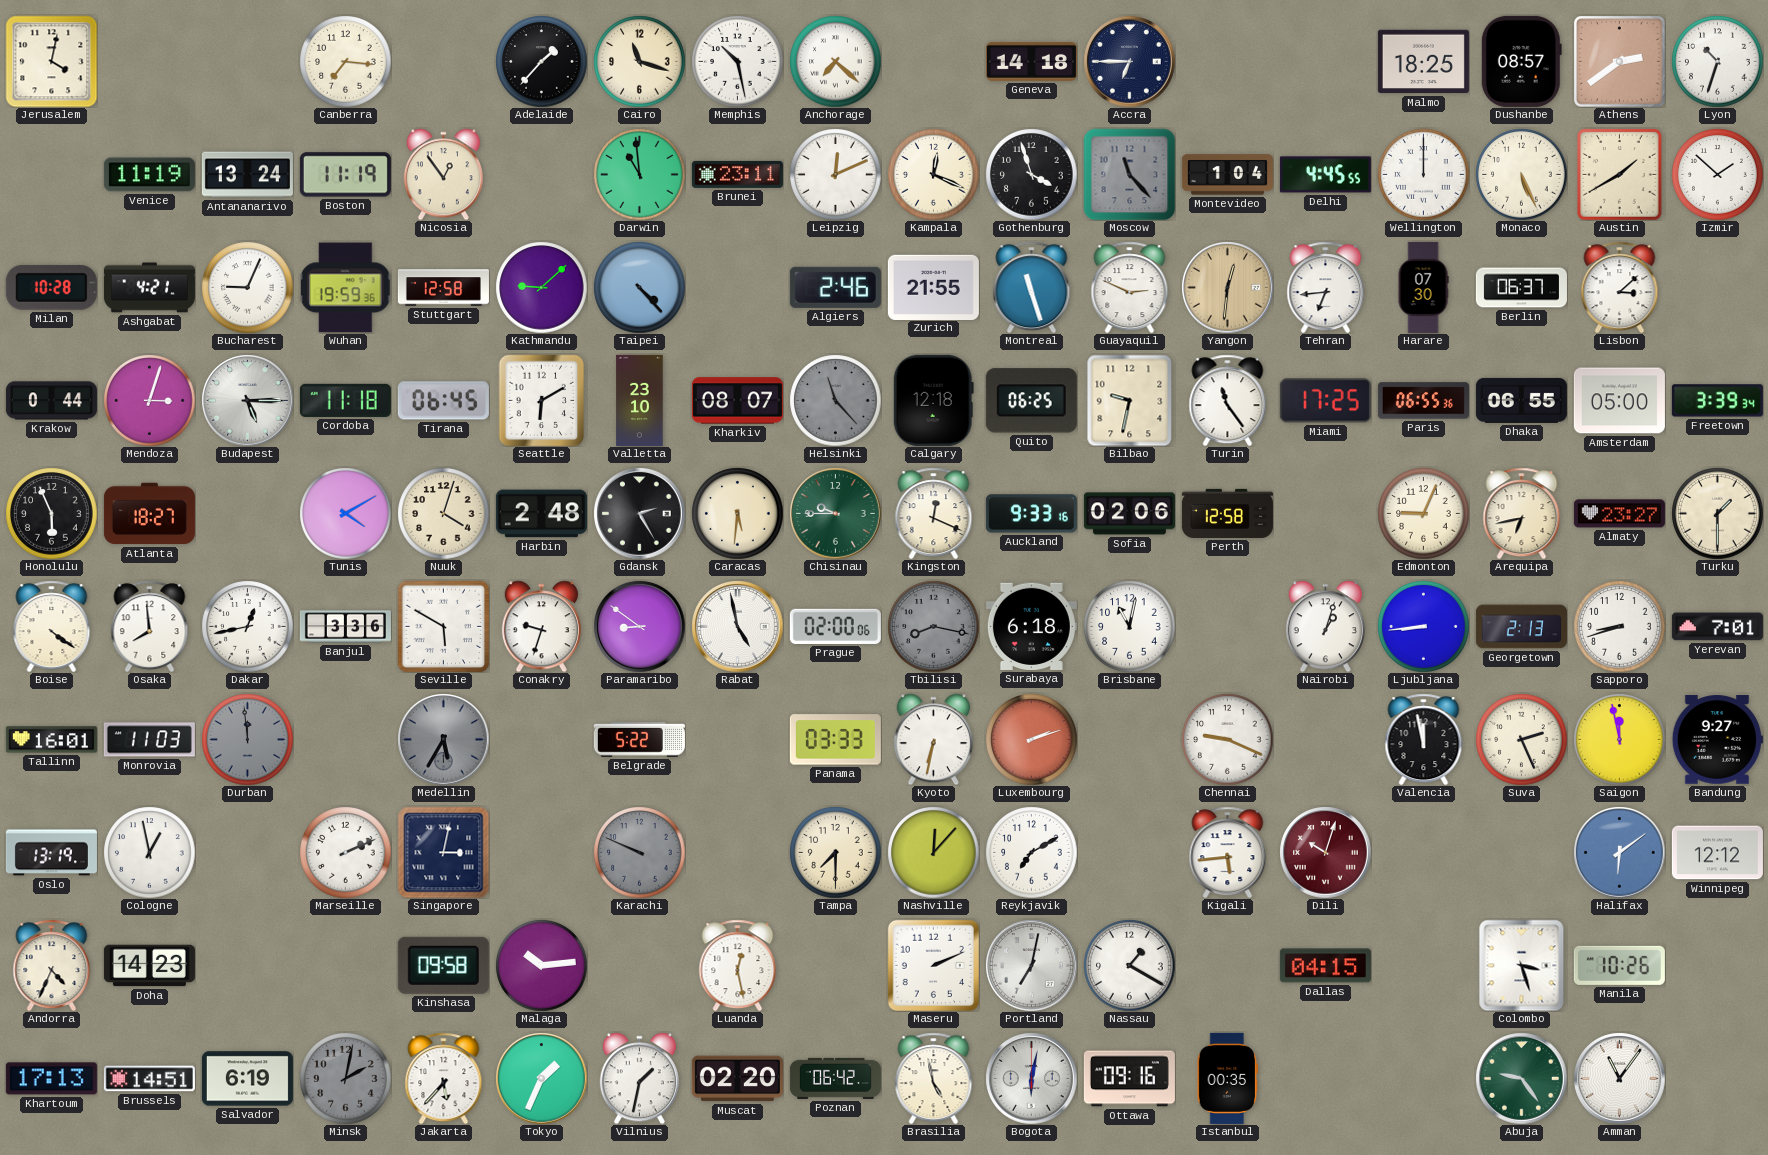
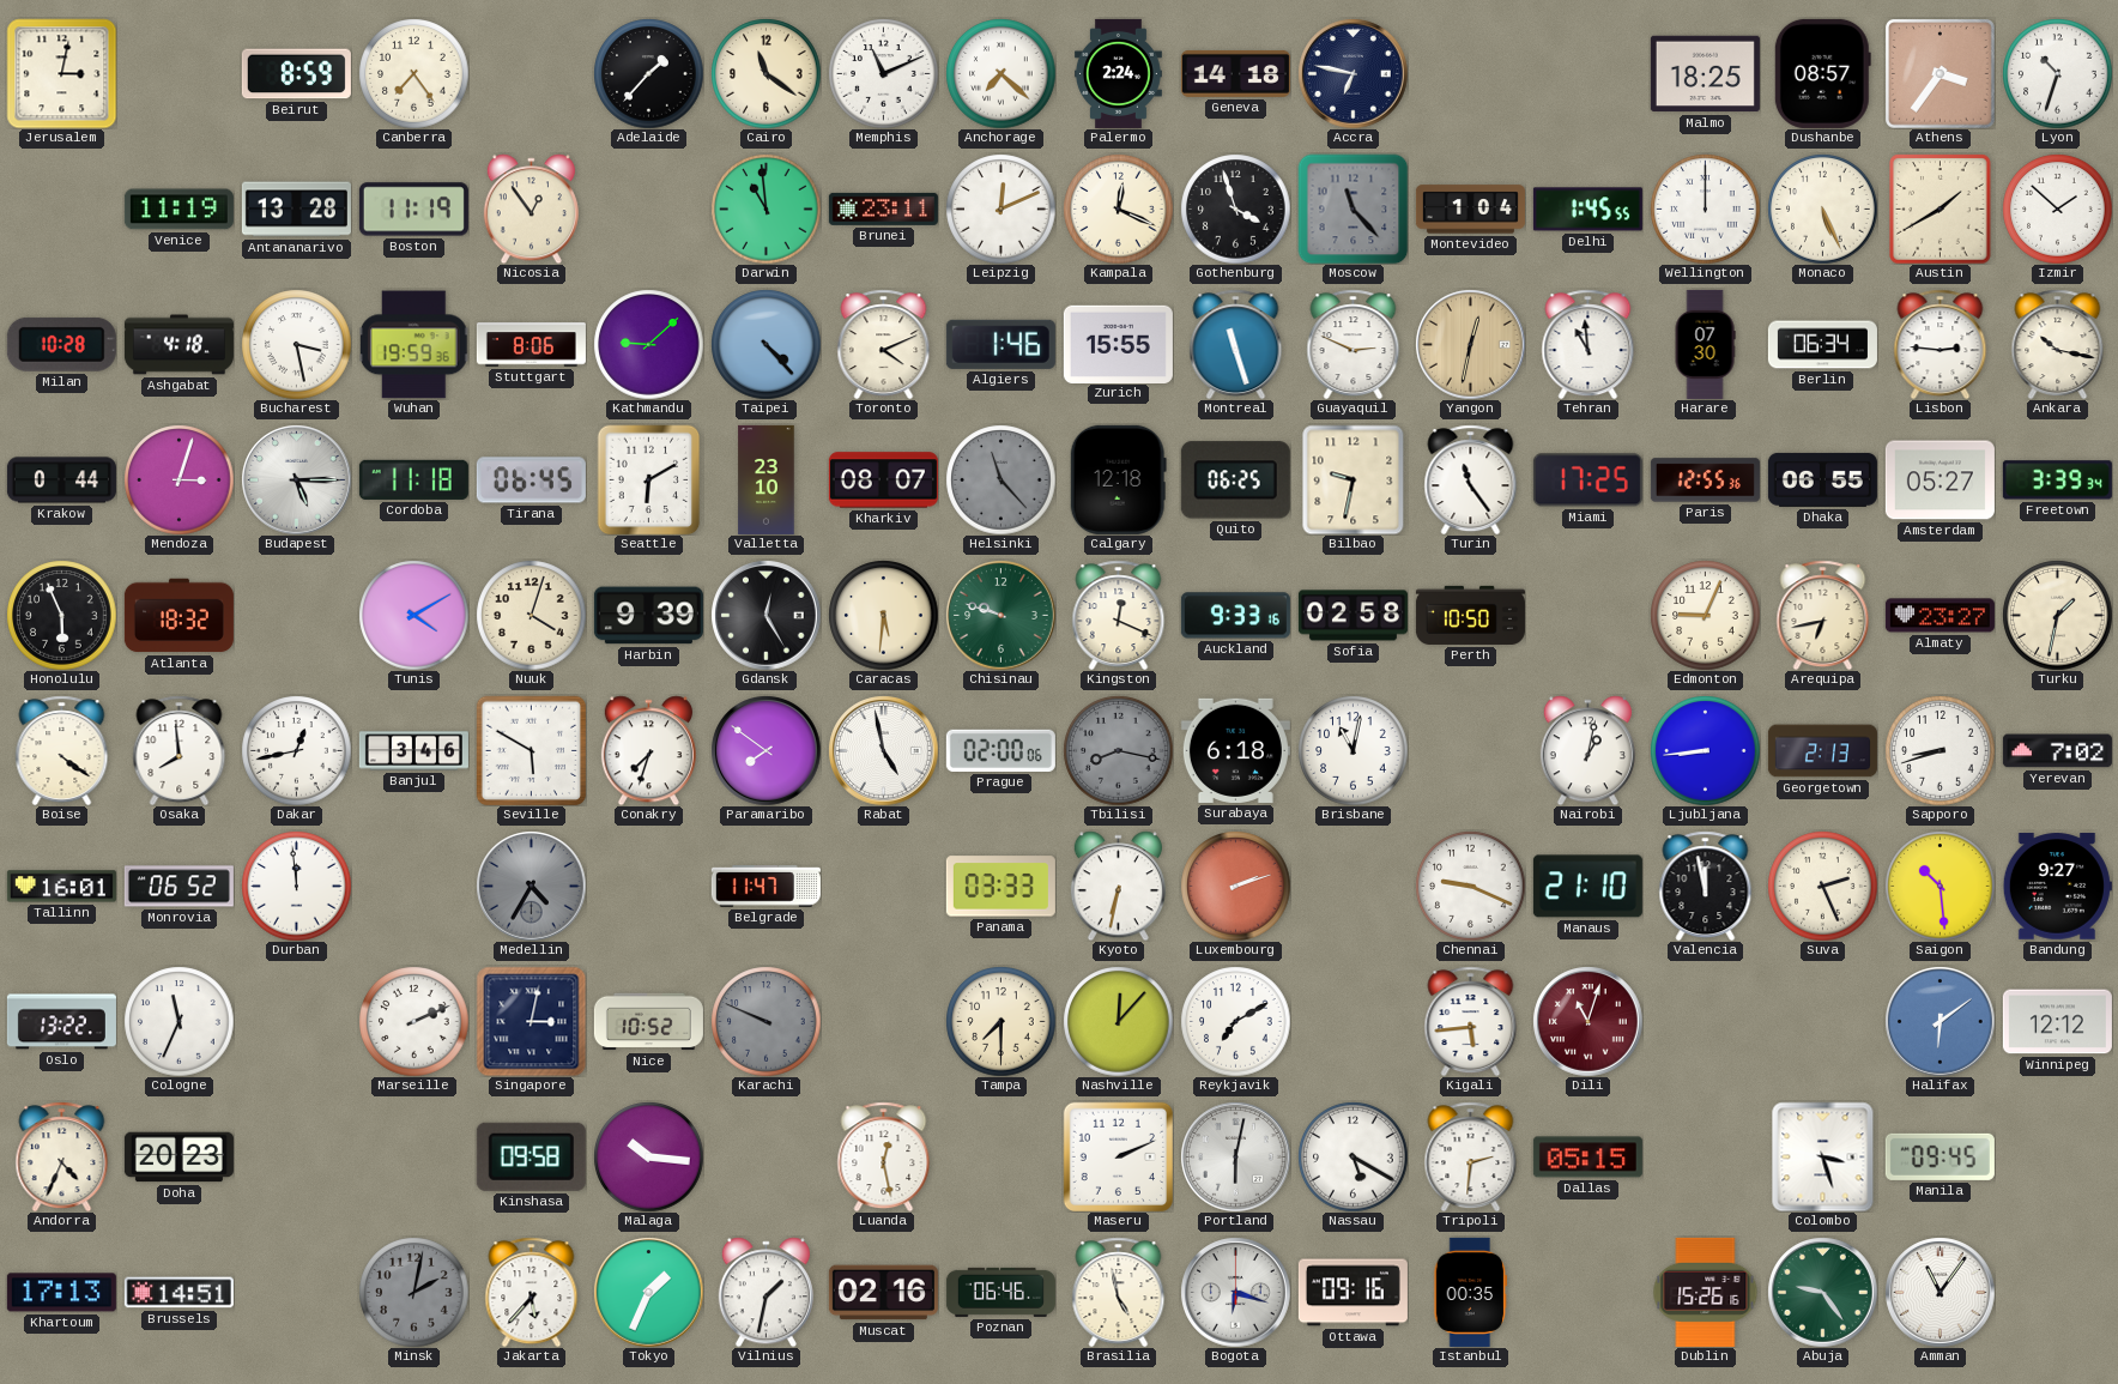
Jerusalem: 4:02 -> 3:02 (61, 73)
Beirut: none -> 8:59 (296, 74)
Canberra: 7:16 -> 7:24 (413, 73)
Cairo: 11:18 -> 11:21 (765, 73)
Memphis: 10:28 -> 11:11 (883, 73)
Palermo: none -> 2:24 (1118, 73)
Accra: 6:45 -> 6:47 (1353, 73)
Athens: 2:39 -> 3:36 (1940, 73)
Antananarivo: 13:24 -> 13:28 (296, 210)
Delhi: 4:45 -> 1:45 (1587, 210)
Ashgabat: 4:21 -> 4:18 (178, 345)
Bucharest: 9:04 -> 3:28 (296, 344)
Stuttgart: 12:58 -> 8:06 (531, 345)
Toronto: none -> 4:11 (884, 344)
Algiers: 2:46 -> 1:46 (1000, 344)
Zurich: 21:55 -> 15:55 (1118, 344)
Yangon: 12:31 -> 12:32 (1470, 344)
Tehran: 6:44 -> 10:59 (1588, 344)
Berlin: 06:37 -> 06:34 (1822, 345)
Lisbon: 3:08 -> 2:46 (1941, 344)
Ankara: none -> 10:17 (2058, 344)
Paris: 06:55 -> 12:55 (1705, 481)
Amsterdam: 05:00 -> 05:27 (1940, 481)
Atlanta: 18:27 -> 18:32 (178, 616)
Harbin: 2:48 -> 9:39 (648, 616)
Gdansk: 2:25 -> 12:25 (765, 615)
Chisinau: 9:45 -> 9:48 (1000, 615)
Sofia: 02:06 -> 02:58 (1353, 616)
Perth: 12:58 -> 10:50 (1470, 615)
Turku: 1:30 -> 1:32 (2057, 615)
Banjul: 3:36 -> 3:46 (413, 751)
Conakry: 9:33 -> 7:33 (648, 750)
Paramaribo: 8:51 -> 7:51 (765, 750)
Nairobi: 1:03 -> 1:02 (1587, 750)
Yerevan: 7:01 -> 7:02 (2057, 751)
Monrovia: 11:03 -> 06:52 (178, 887)
Durban dial: grey -> white (296, 886)
Medellin: 5:35 -> 4:35 (531, 886)
Belgrade: 5:22 -> 11:47 (765, 887)
Manaus: none -> 21:10 (1587, 887)
Saigon: 11:58 -> 10:29 (1940, 886)
Oslo: 13:19 -> 13:22 (61, 1022)
Cologne: 12:58 -> 11:34 (178, 1021)
Nice: none -> 10:52 (648, 1022)
Dili: 10:03 -> 11:03 (1587, 1021)
Doha: 14:23 -> 20:23 (178, 1158)
Malaga: 10:14 -> 10:16 (648, 1156)
Portland: 7:02 -> 6:02 (1235, 1156)
Nassau: 1:20 -> 5:20 (1353, 1156)
Tripoli: none -> 2:31 (1471, 1156)
Dallas: 04:15 -> 05:15 (1587, 1158)
Manila: 10:26 -> 09:45 (1940, 1156)
Salvador: 6:19 -> none (247, 1079)
Muscat: 02:20 -> 02:16 (883, 1293)
Poznan: 06:42 -> 06:46 (1000, 1292)
Bogota: 6:02 -> 6:18 (1235, 1292)
Dublin: none -> 15:26 (1706, 1292)
